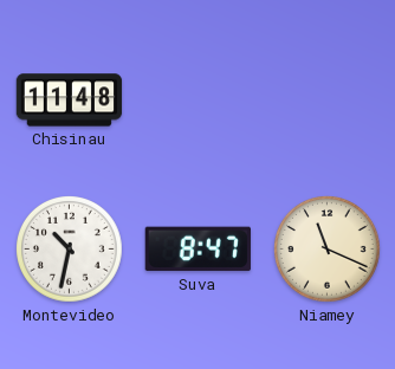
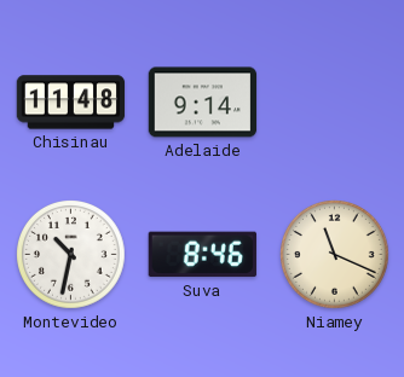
Adelaide: none -> 9:14 (203, 103)
Suva: 8:47 -> 8:46 (202, 255)
